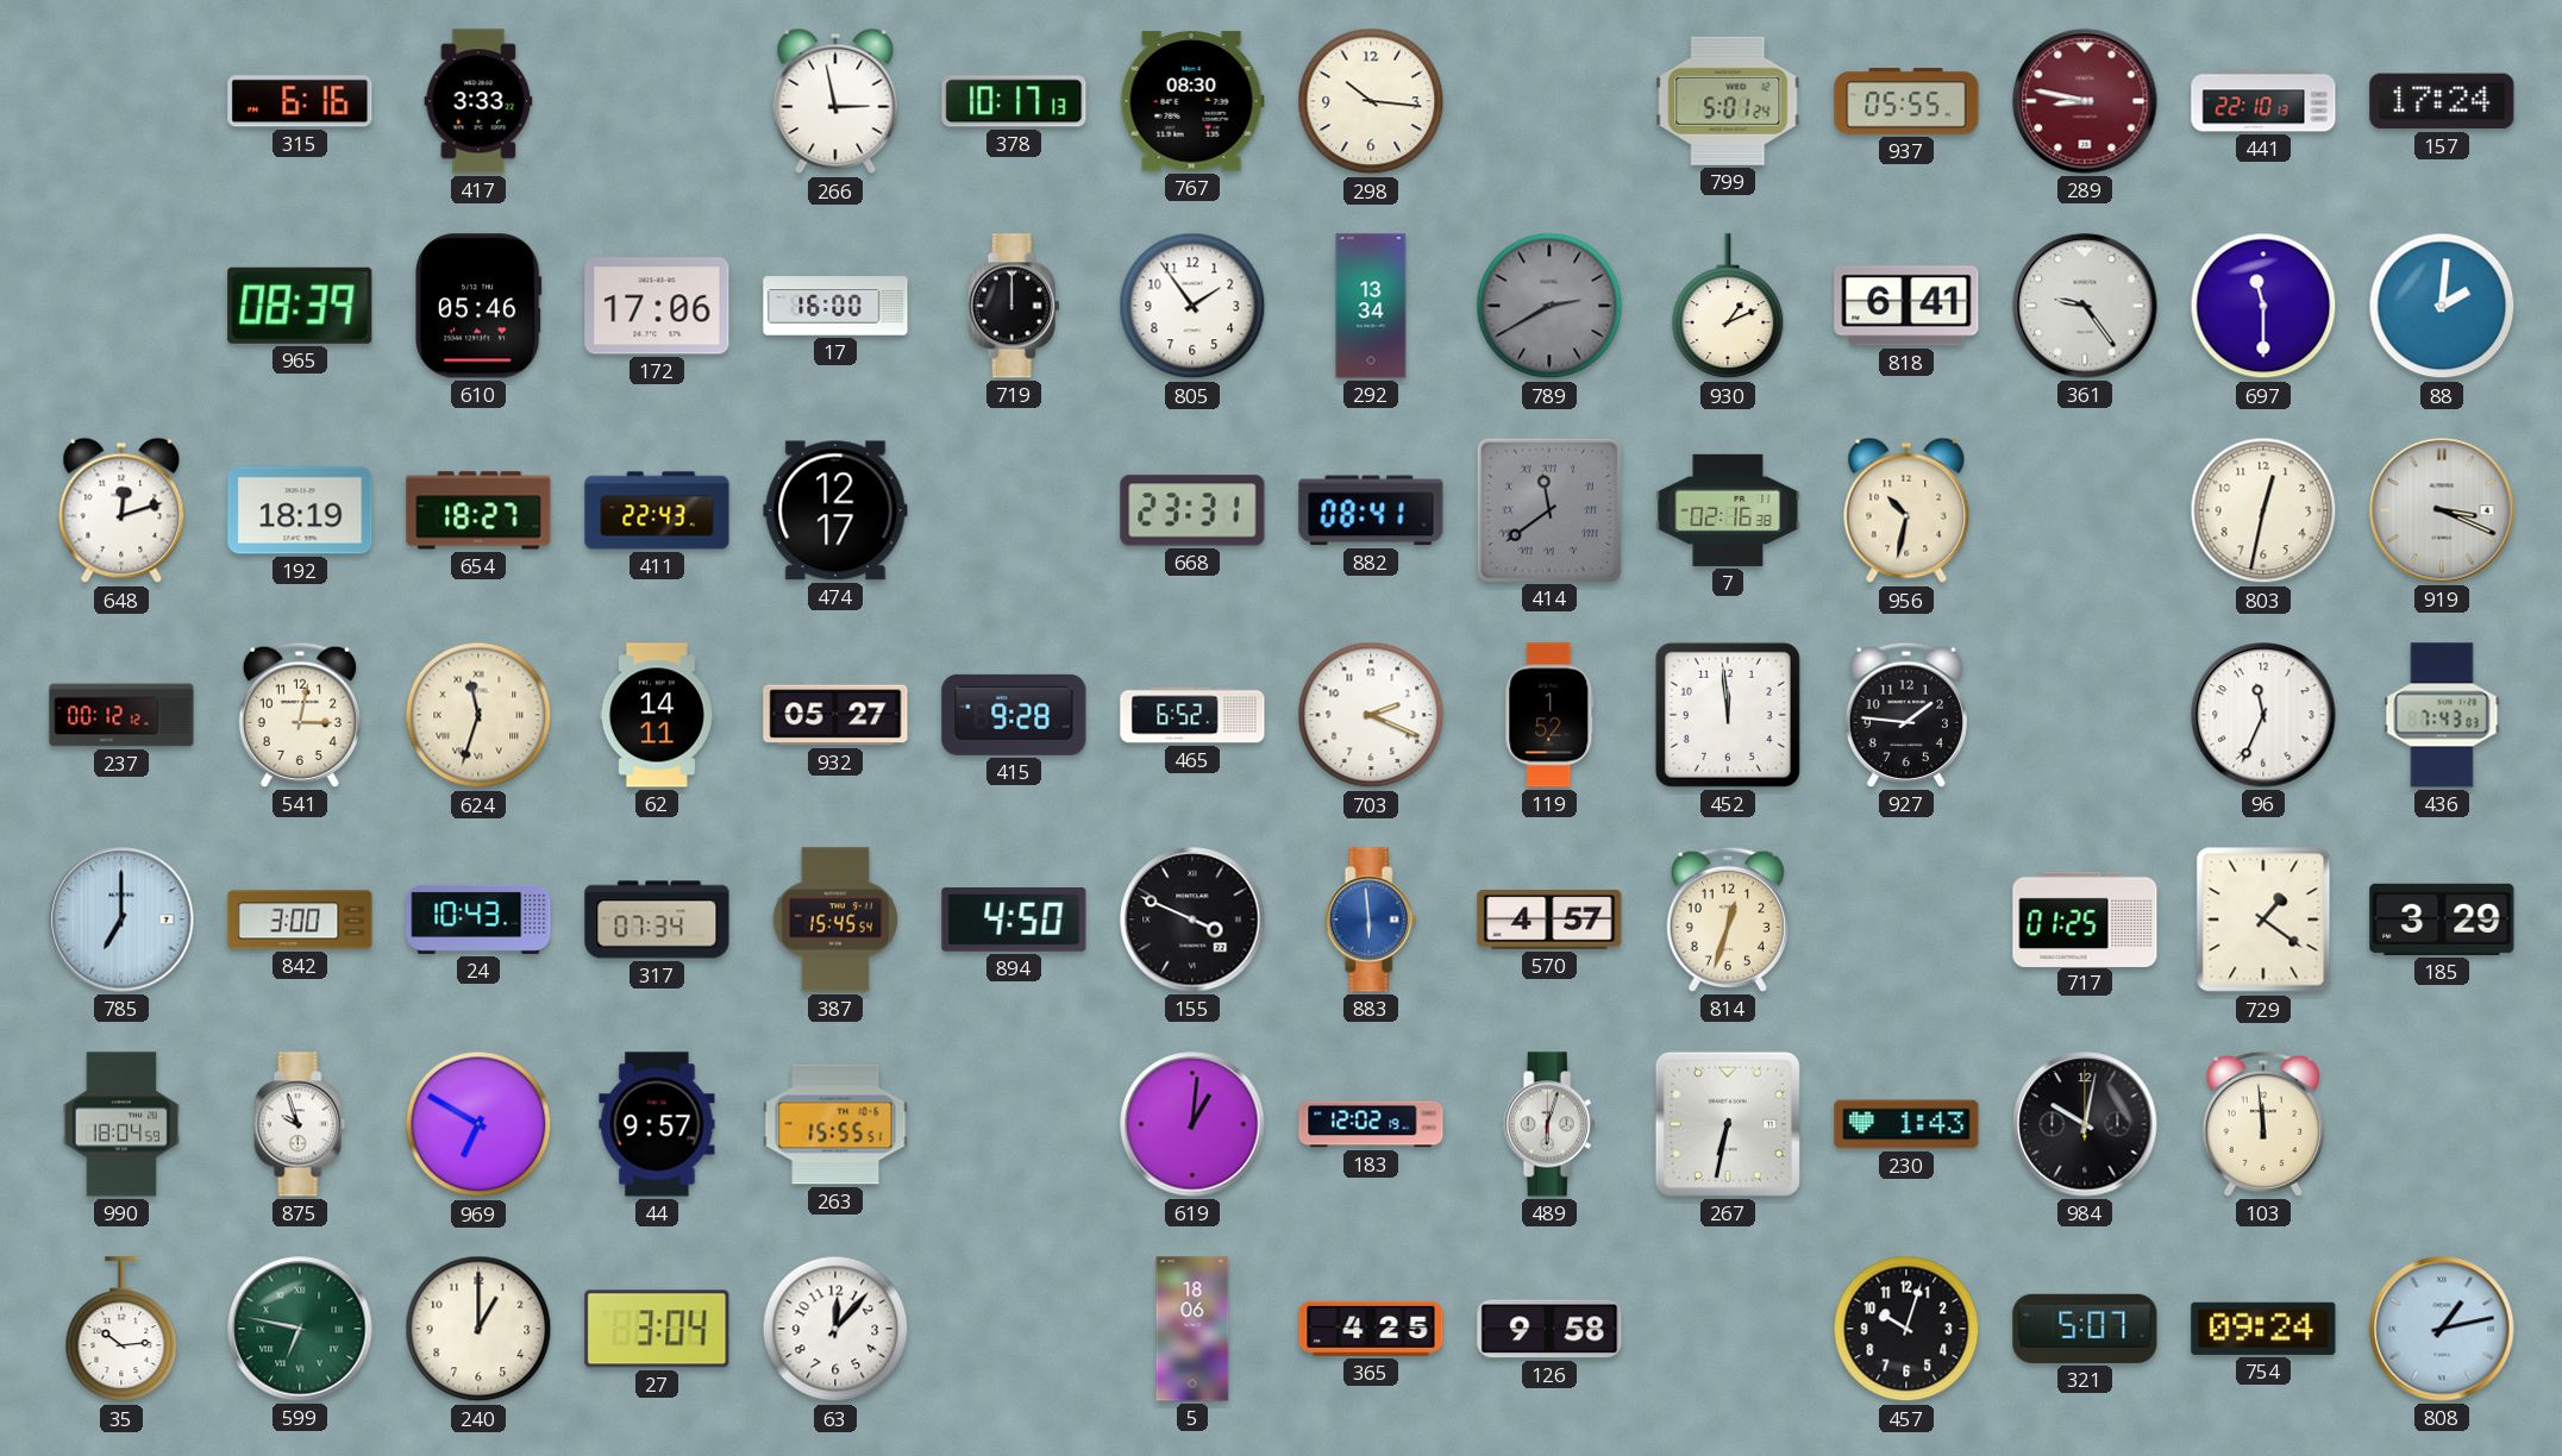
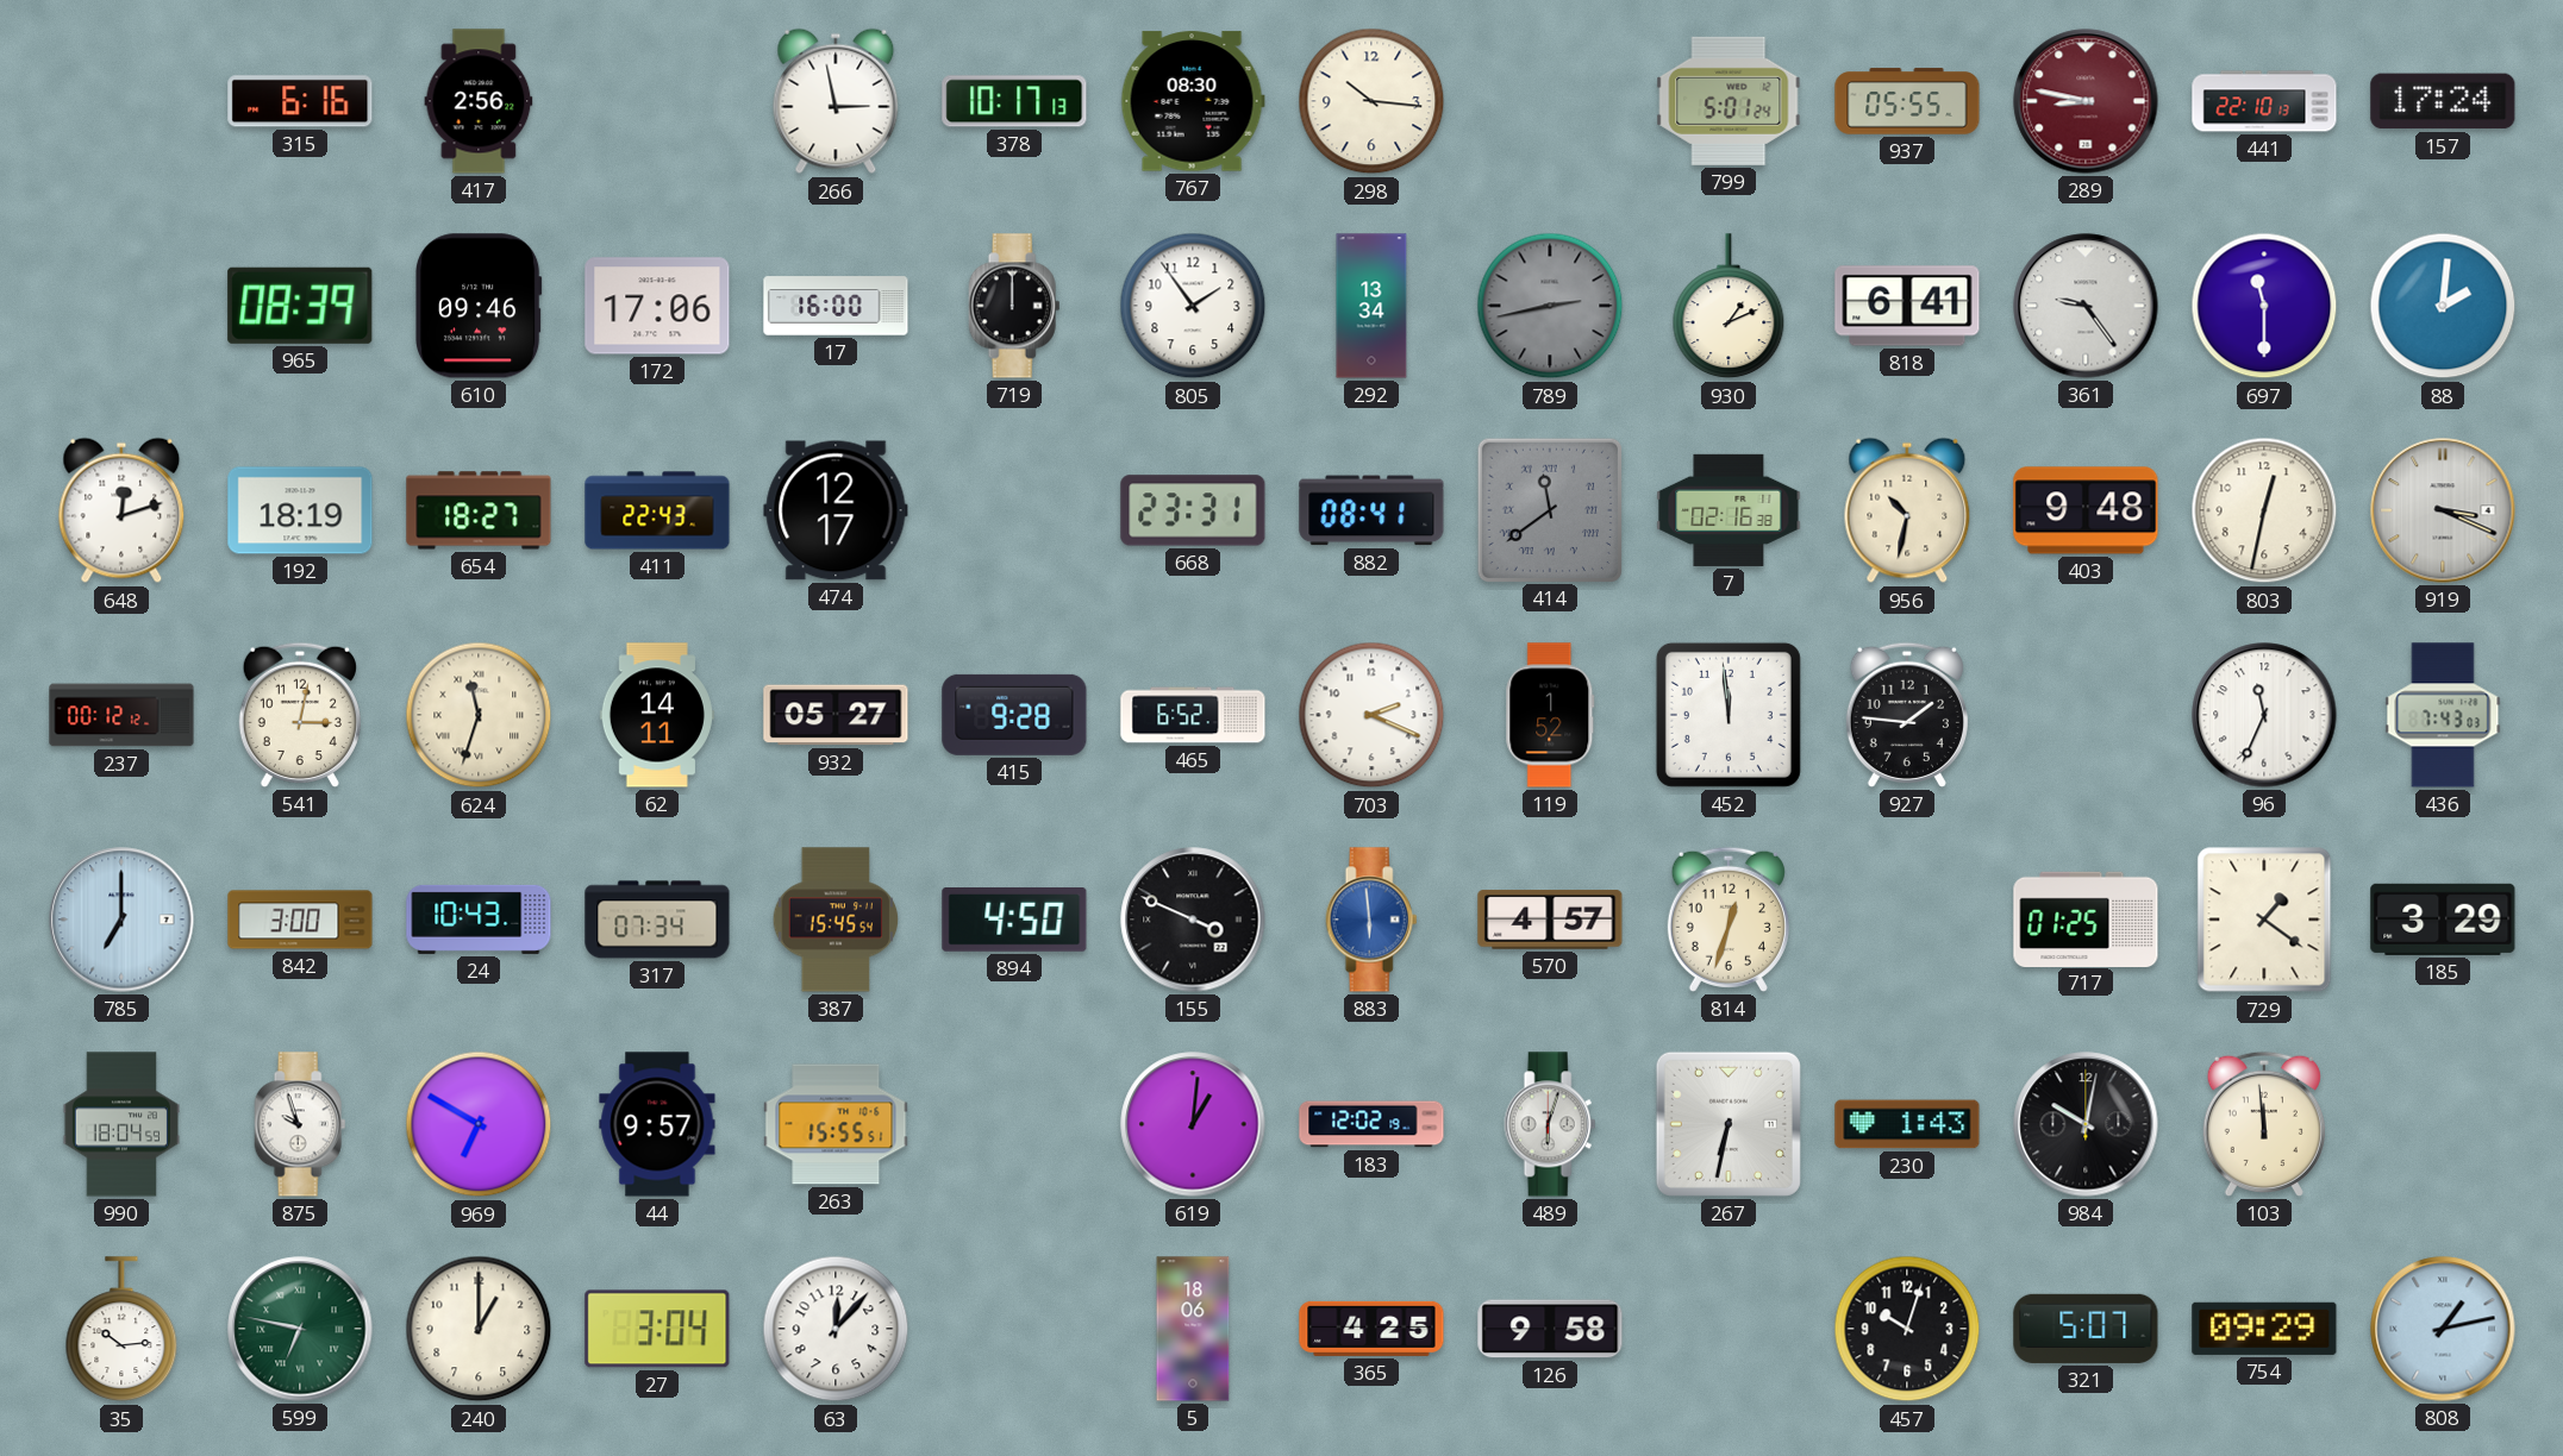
417: 3:33 -> 2:56 (479, 101)
610: 05:46 -> 09:46 (480, 306)
789: 2:40 -> 2:43 (1550, 306)
403: none -> 9:48 (2086, 510)
754: 09:24 -> 09:29 (2264, 1329)
